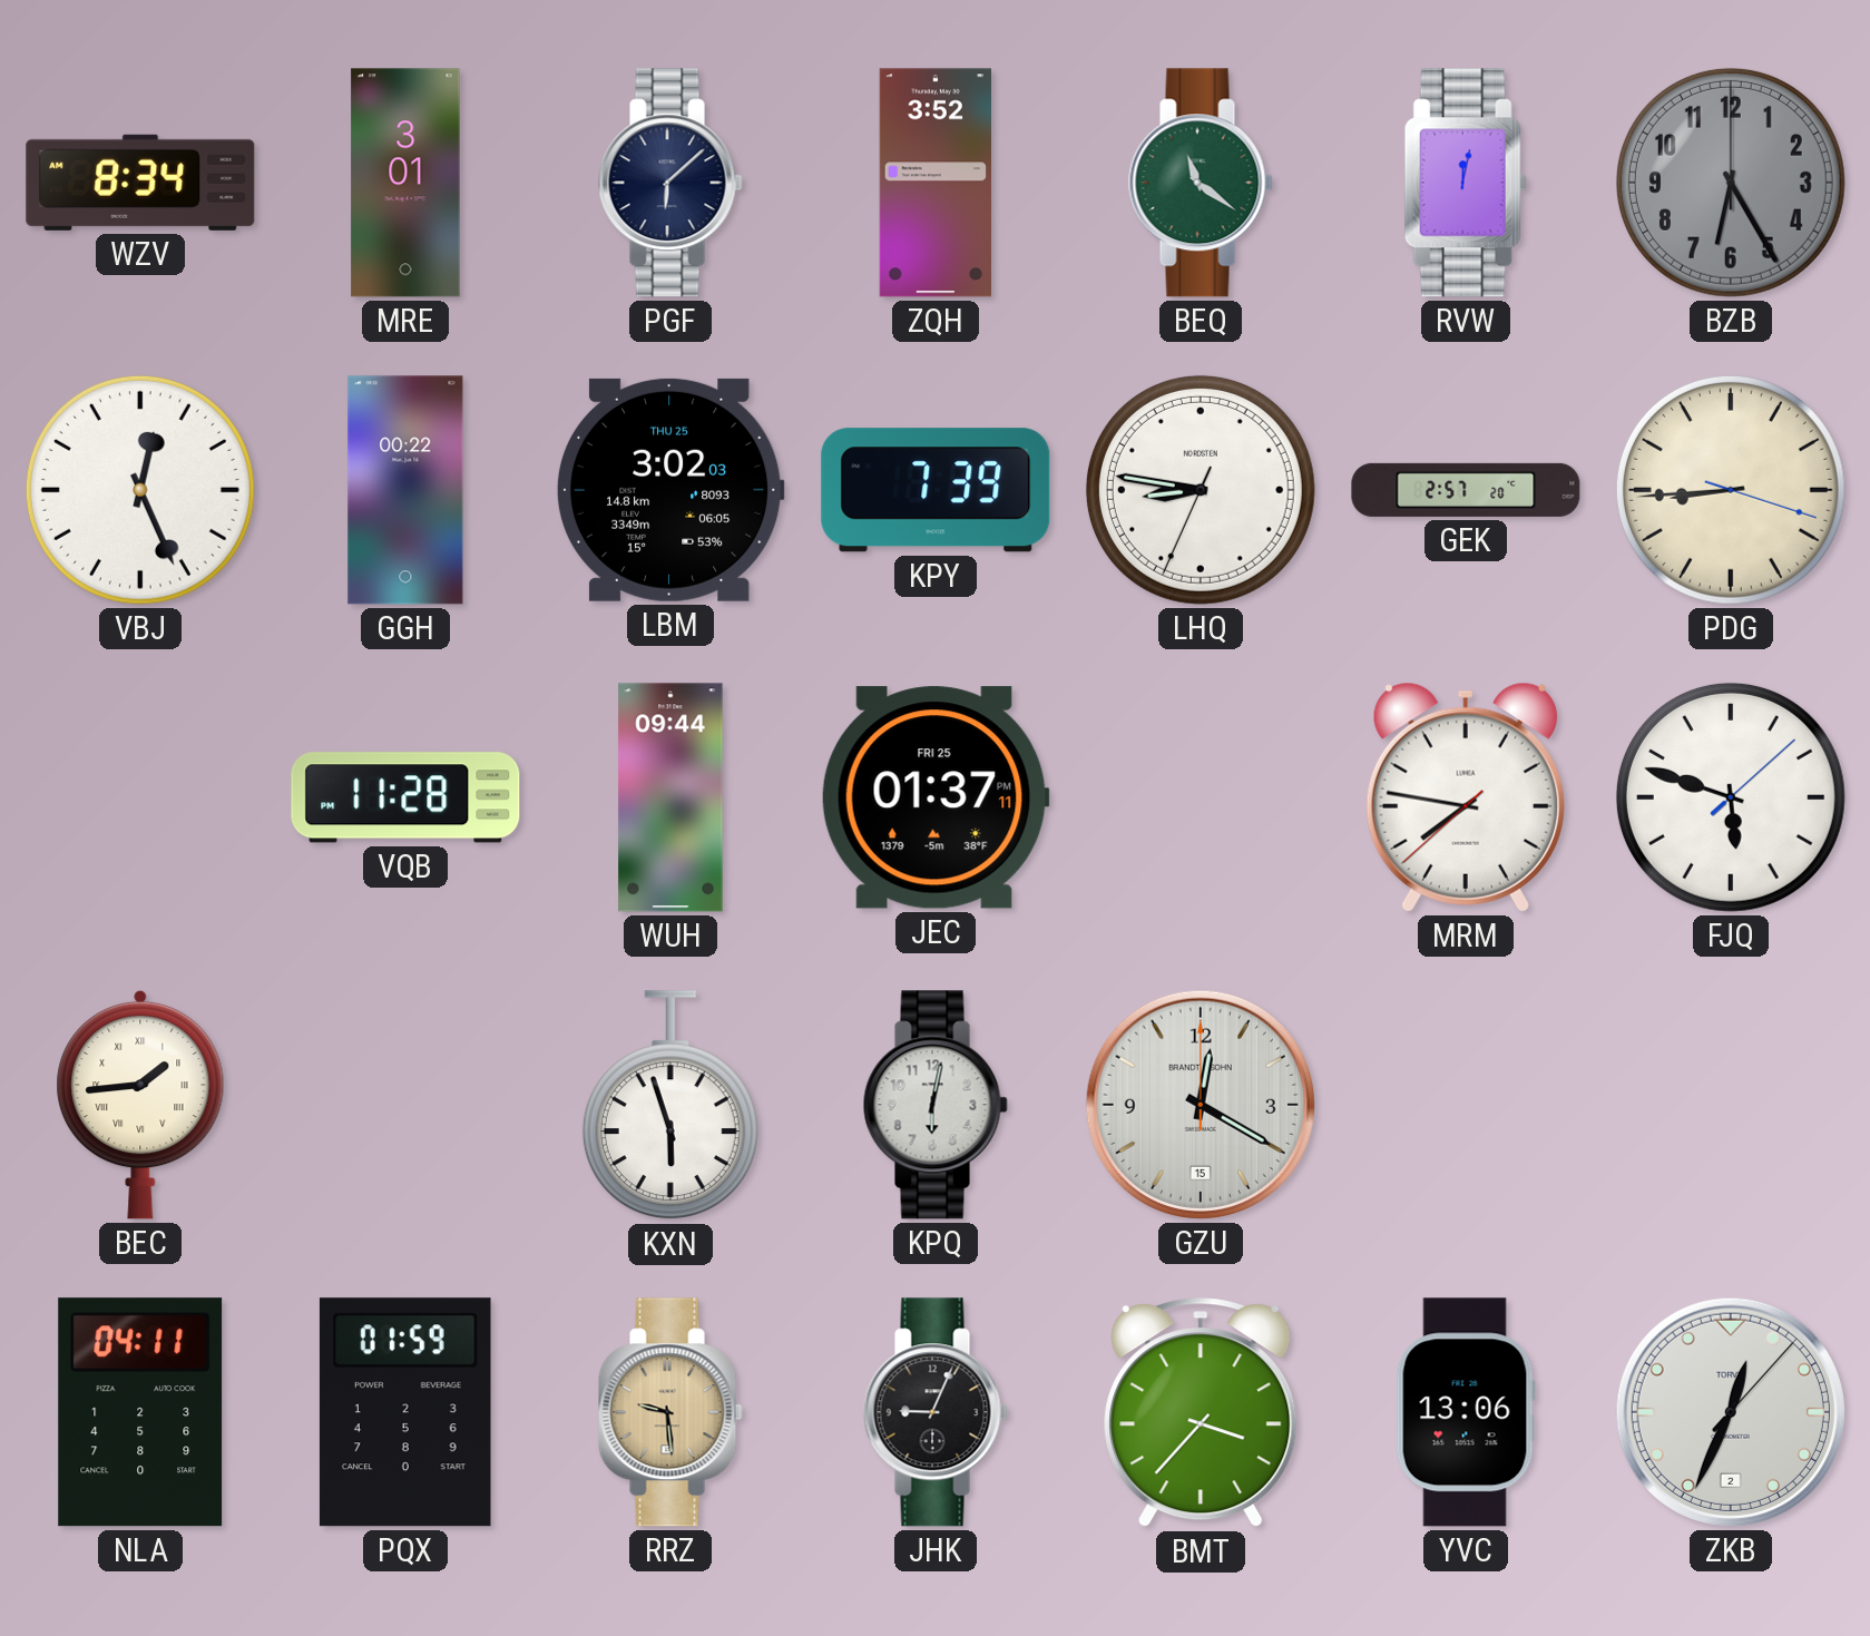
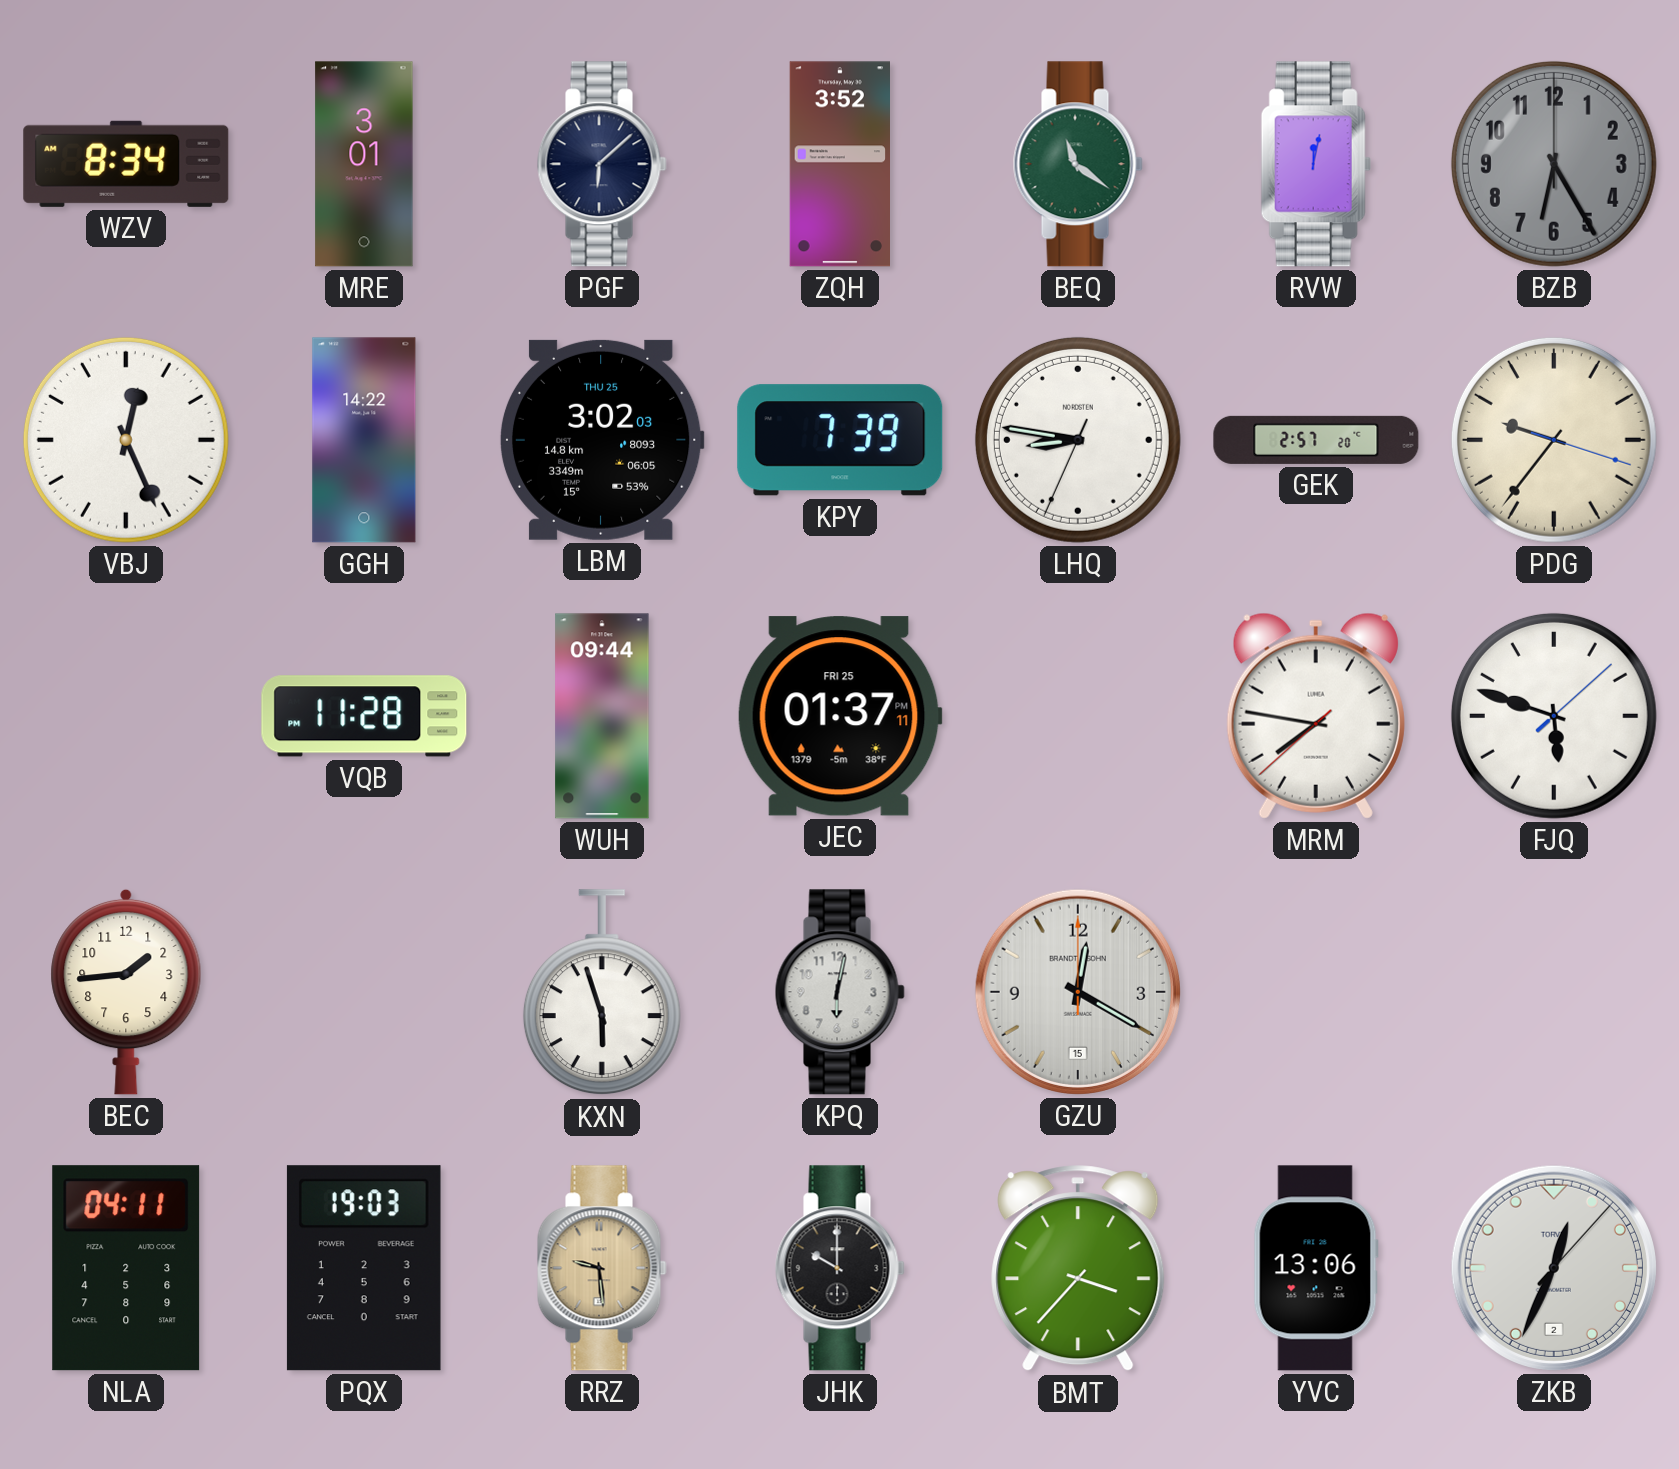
GGH: 00:22 -> 14:22 (364, 440)
PDG: 8:44 -> 9:36 (1554, 440)
BEC numerals: Roman -> Arabic (126, 992)
PQX: 01:59 -> 19:03 (364, 1268)
JHK: 9:04 -> 10:00 (840, 1268)
